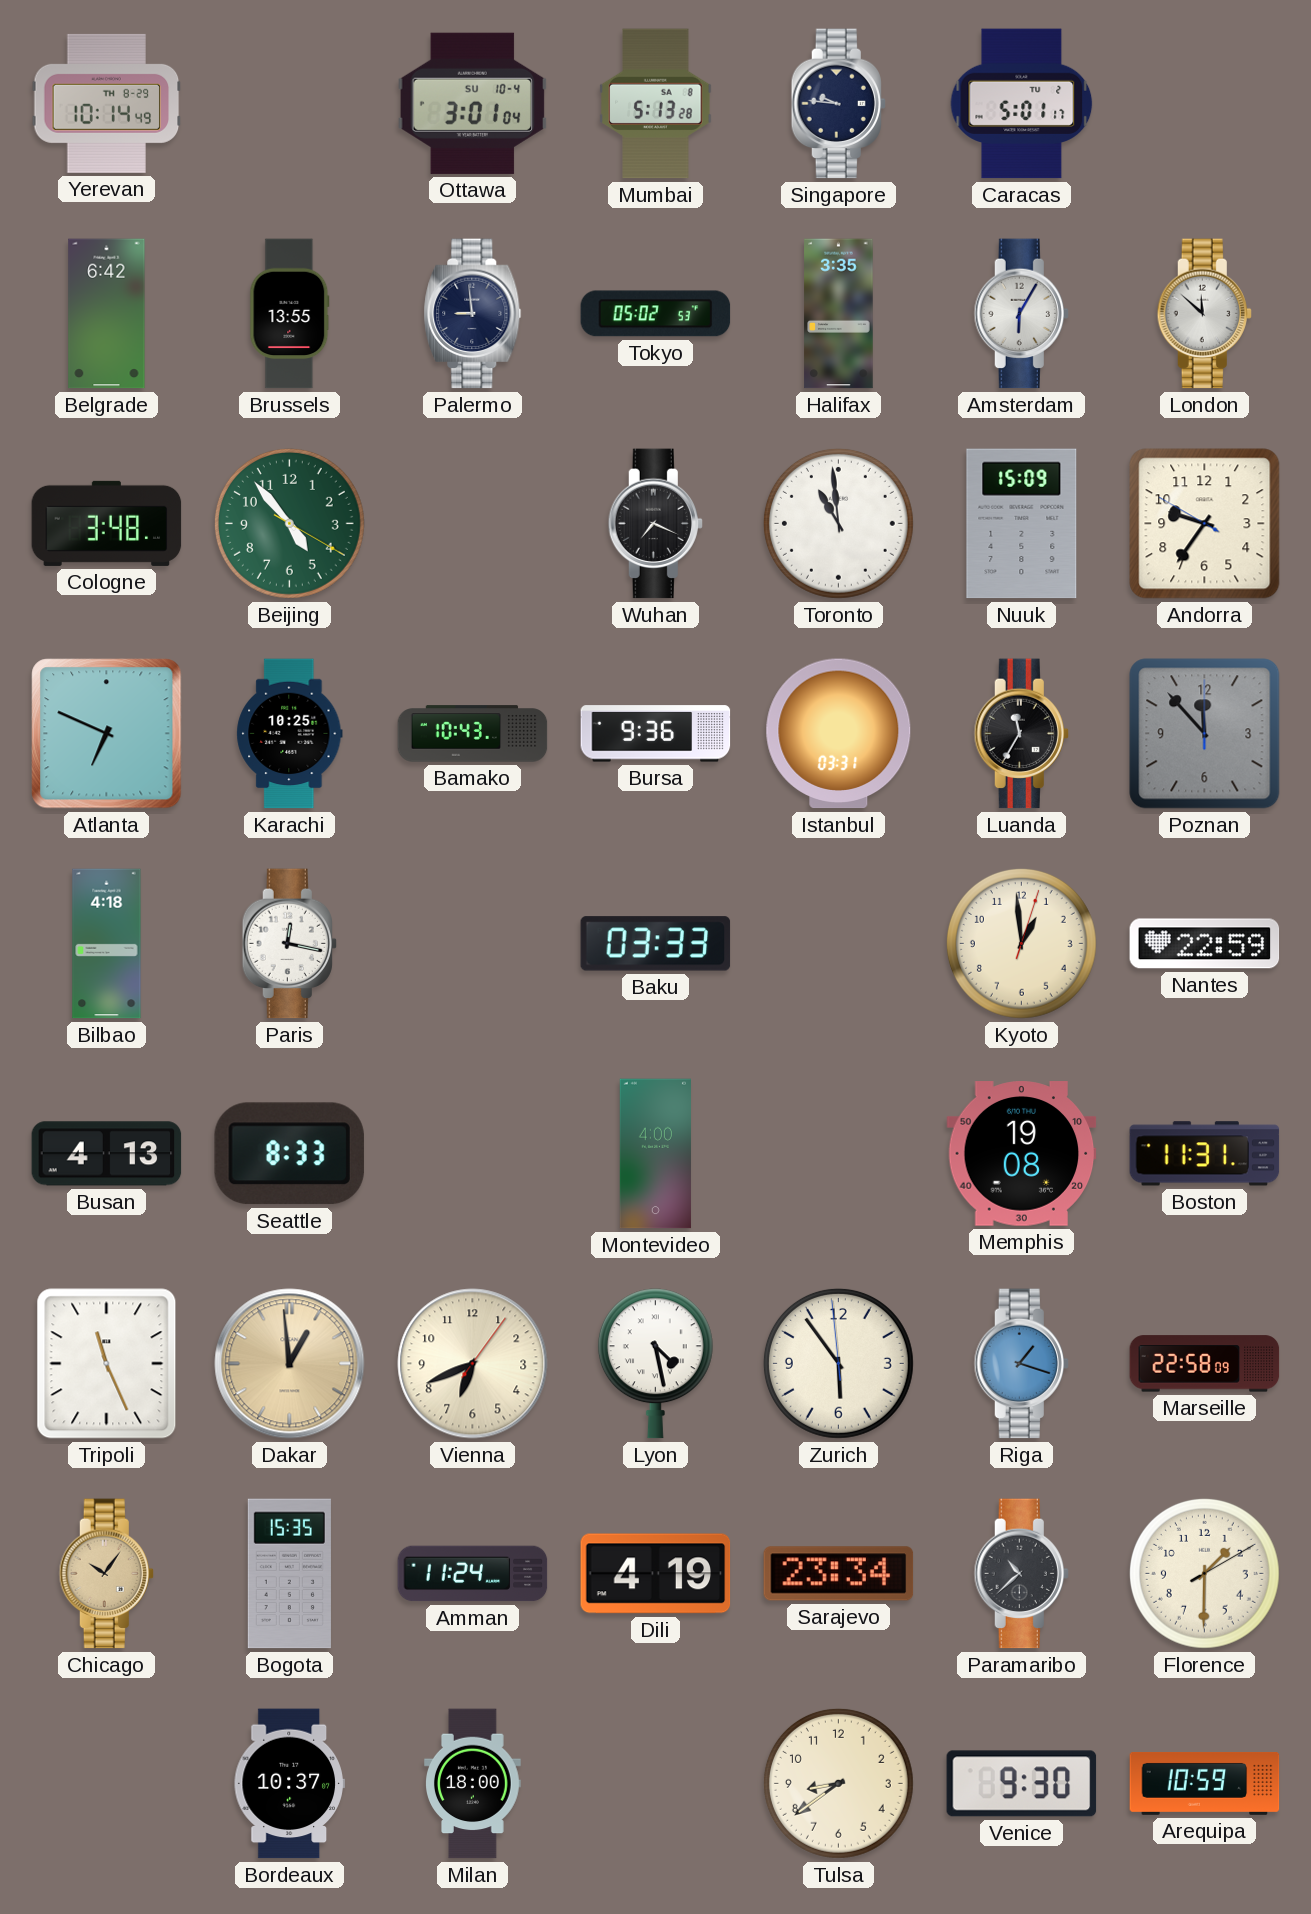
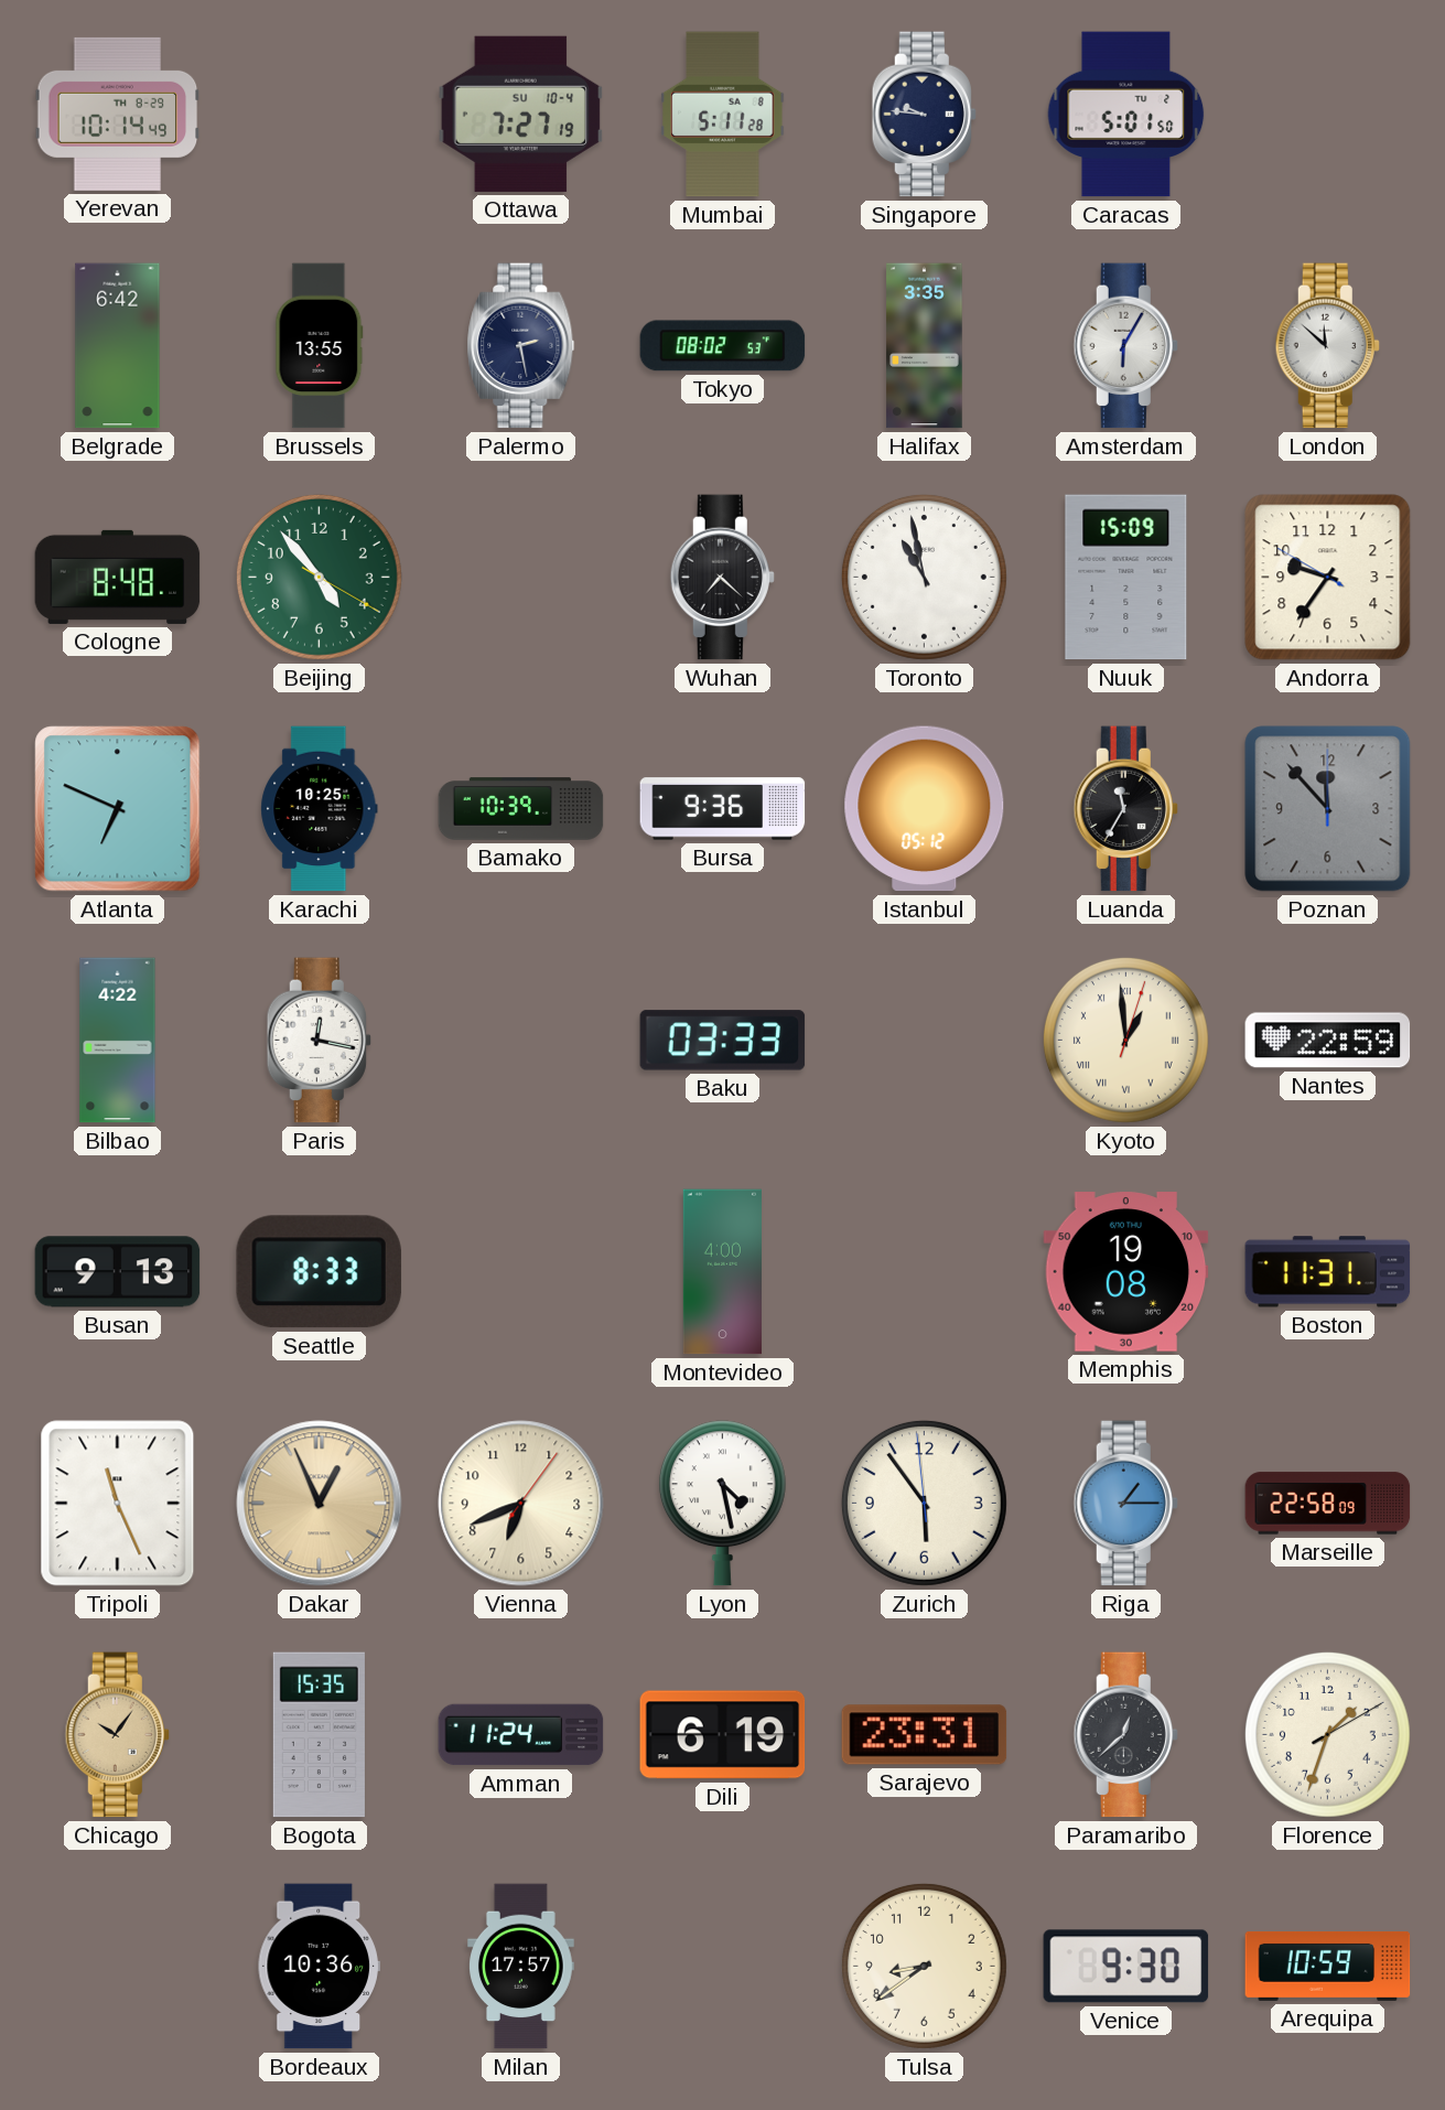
Ottawa: 3:01 -> 7:27 (521, 114)
Mumbai: 5:13 -> 5:11 (723, 115)
Caracas: 5:01:17 -> 5:01:50 (1126, 115)
Palermo: 8:59 -> 2:28 (521, 346)
Tokyo: 05:02 -> 08:02 (723, 346)
Cologne: 3:48 -> 8:48 (118, 577)
Wuhan: 7:19 -> 7:22 (722, 578)
Toronto: 10:59 -> 10:58 (924, 577)
Bamako: 10:43 -> 10:39 (521, 809)
Istanbul: 03:31 -> 05:12 (925, 809)
Bilbao: 4:18 -> 4:22 (118, 1041)
Kyoto numerals: Arabic -> Roman (1125, 1040)
Busan: 4:13 -> 9:13 (118, 1272)
Dakar: 12:59 -> 12:56 (320, 1504)
Riga: 1:18 -> 1:15 (1125, 1504)
Dili: 4:19 -> 6:19 (723, 1735)
Sarajevo: 23:34 -> 23:31 (925, 1735)
Paramaribo: 10:38 -> 12:38 (1125, 1735)
Florence: 1:30 -> 1:33 (1327, 1734)
Bordeaux: 10:37 -> 10:36 (319, 1967)
Milan: 18:00 -> 17:57 (521, 1967)
